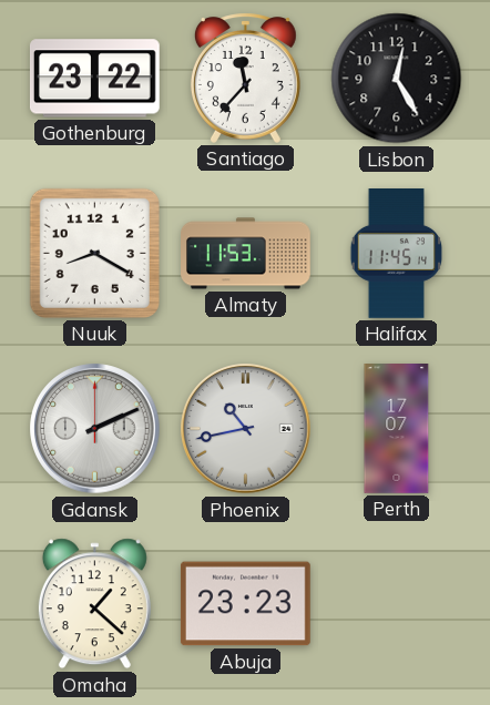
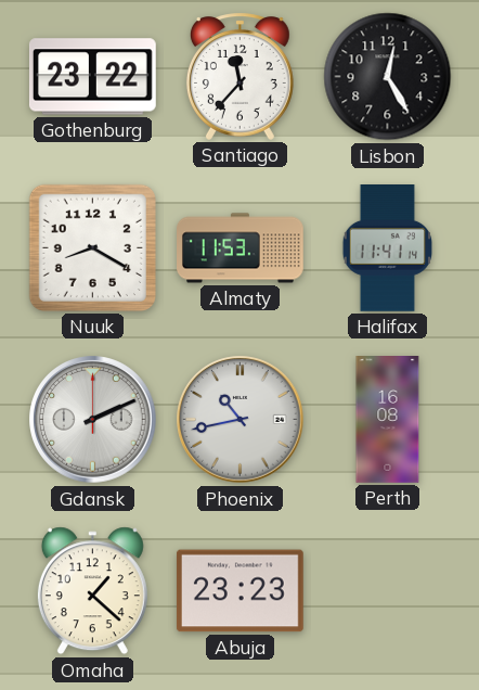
Halifax: 11:45 -> 11:41 (387, 248)
Perth: 17:07 -> 16:08 (388, 420)
